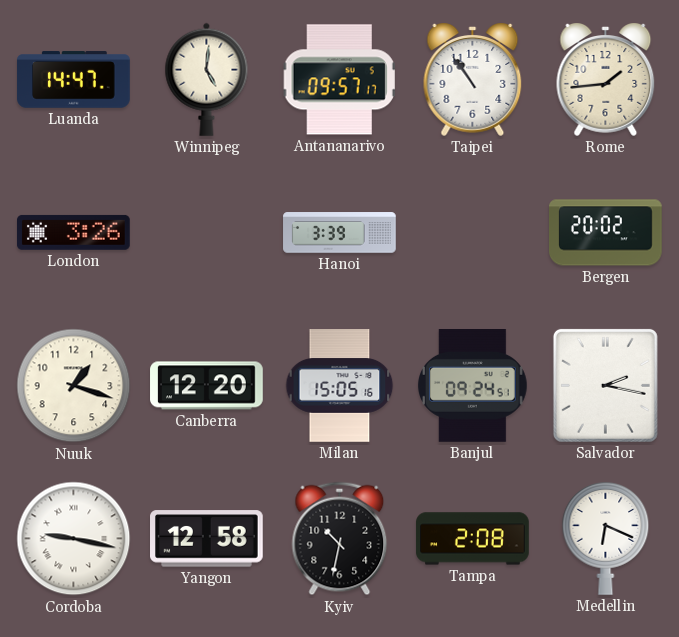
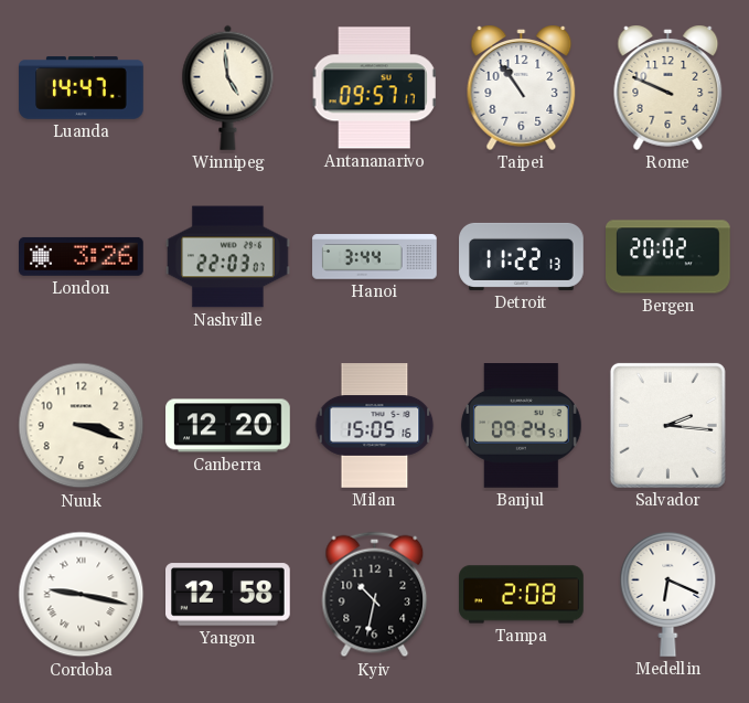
Winnipeg: 5:01 -> 4:59 (228, 87)
Rome: 1:44 -> 9:49 (668, 87)
Nashville: none -> 22:03 (228, 257)
Hanoi: 3:39 -> 3:44 (375, 257)
Detroit: none -> 11:22 (522, 256)
Nuuk: 1:18 -> 3:18 (82, 426)
Salvador: 2:17 -> 2:16 (667, 425)
